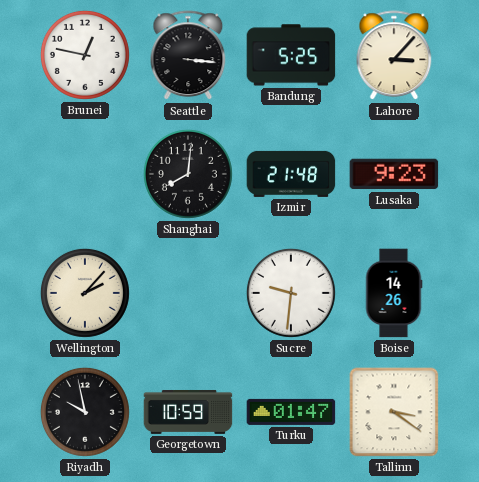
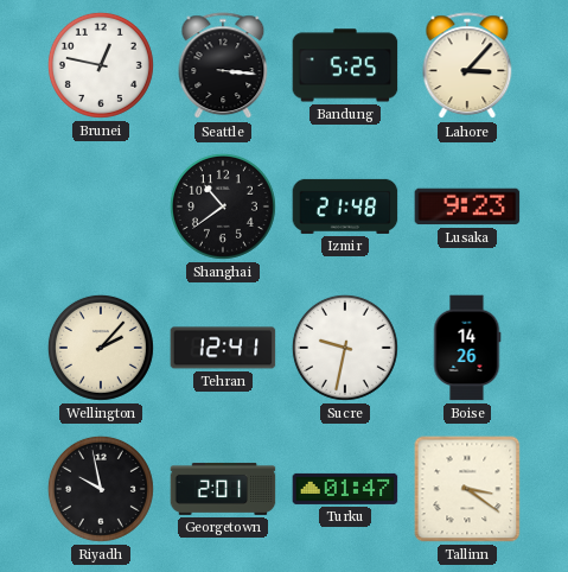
Shanghai: 8:01 -> 10:39 (223, 206)
Tehran: none -> 12:41 (223, 348)
Sucre: 9:31 -> 9:32 (345, 348)
Georgetown: 10:59 -> 2:01 (223, 489)
